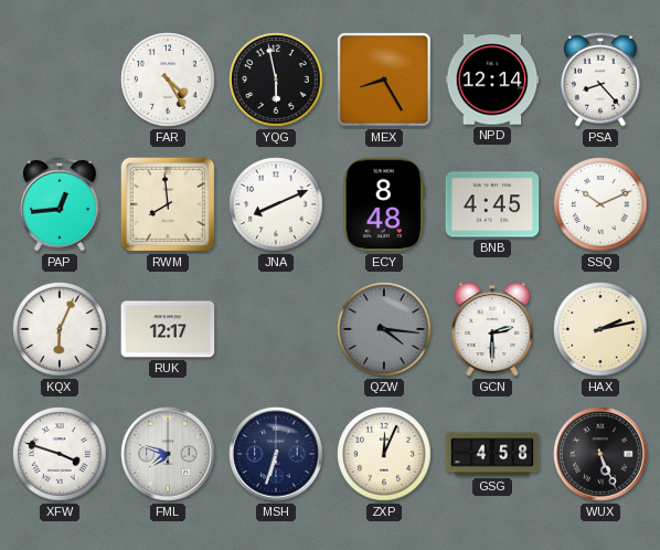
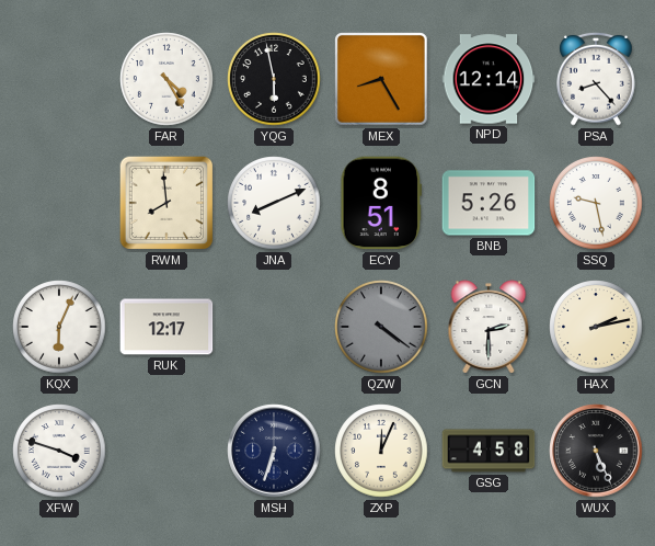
PAP: 12:44 -> none (60, 204)
ECY: 8:48 -> 8:51 (381, 203)
BNB: 4:45 -> 5:26 (489, 203)
SSQ: 10:11 -> 9:28 (596, 203)
QZW: 4:16 -> 4:21 (381, 327)
FML: 7:48 -> none (168, 454)
